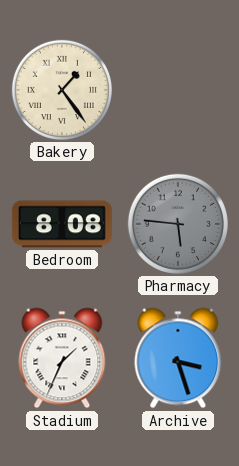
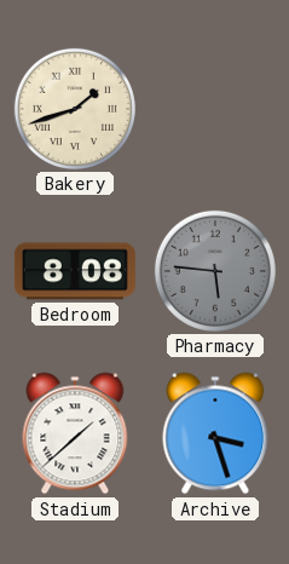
Bakery: 1:24 -> 1:42 (75, 109)
Stadium: 1:34 -> 1:38 (75, 433)
